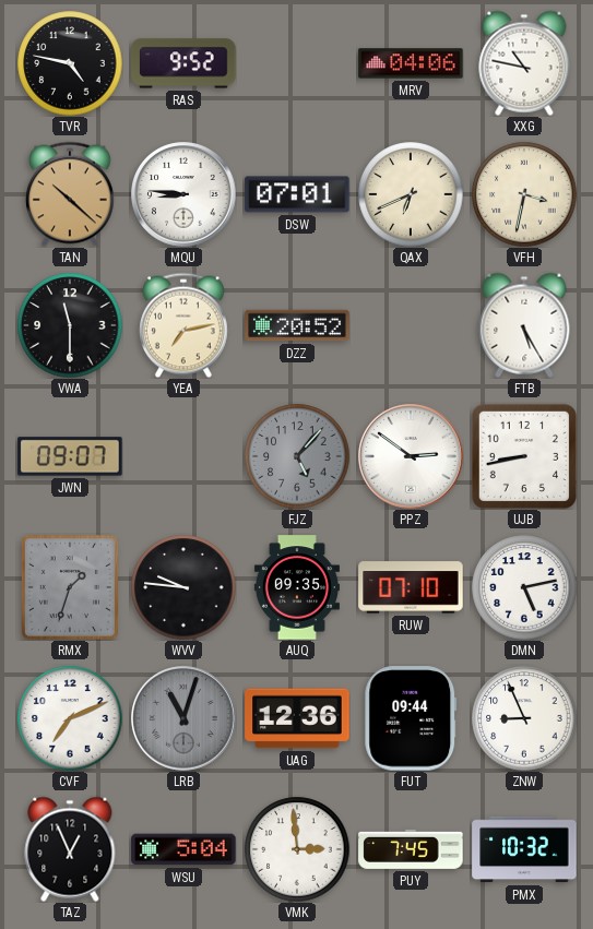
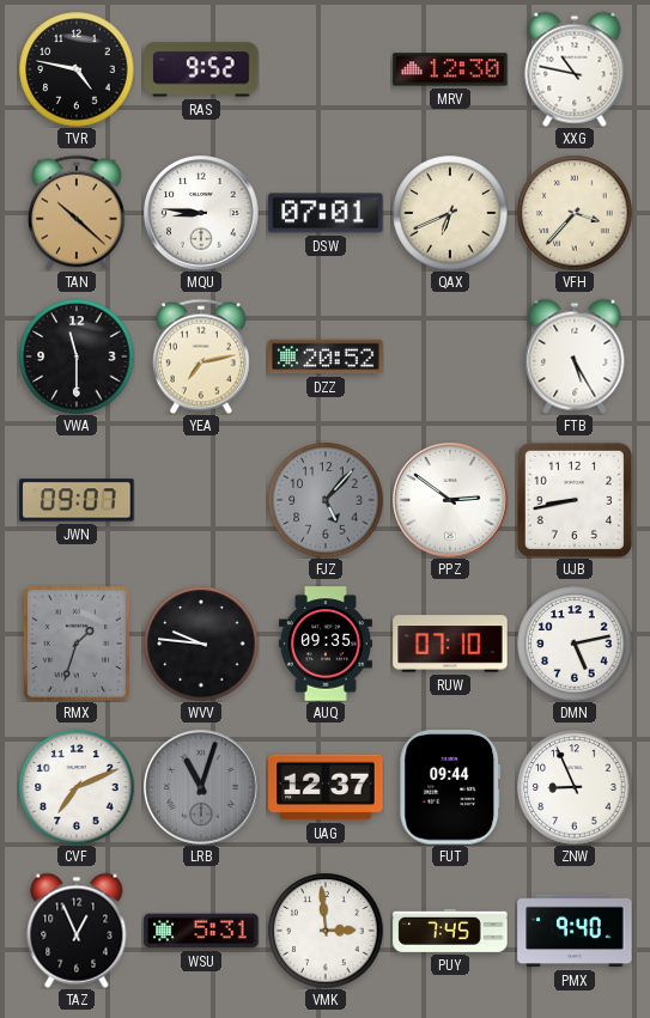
MRV: 04:06 -> 12:30 (450, 69)
VFH: 3:32 -> 3:37 (575, 213)
UAG: 12:36 -> 12:37 (326, 787)
WSU: 5:04 -> 5:31 (201, 931)
PMX: 10:32 -> 9:40 (575, 931)
